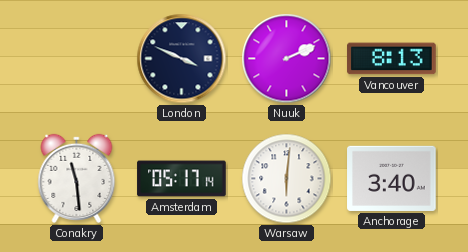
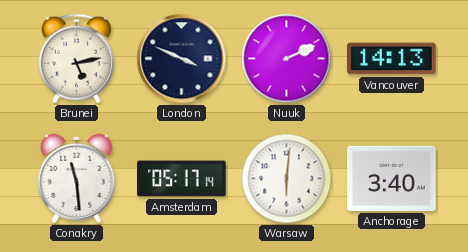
Brunei: none -> 5:13 (76, 59)
Vancouver: 8:13 -> 14:13 (392, 59)
